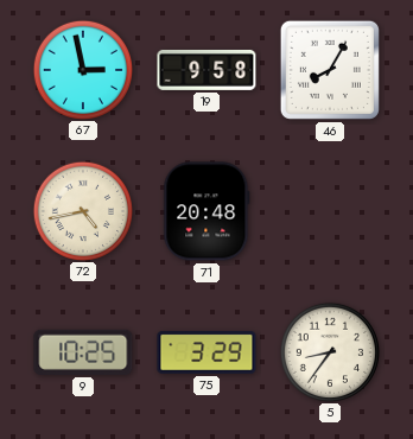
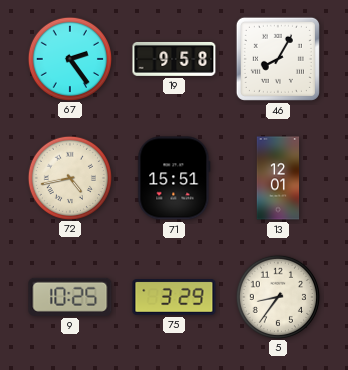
67: 2:58 -> 2:24 (69, 58)
71: 20:48 -> 15:51 (174, 178)
13: none -> 12:01 (278, 178)
